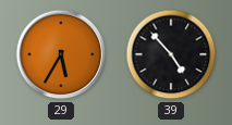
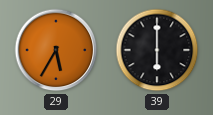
39: 4:53 -> 6:00 (157, 50)
